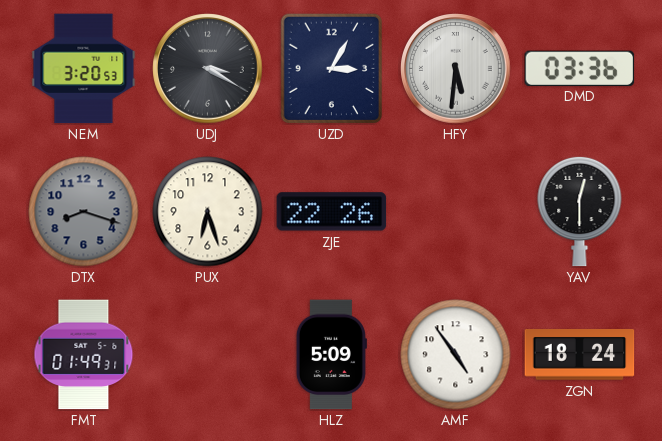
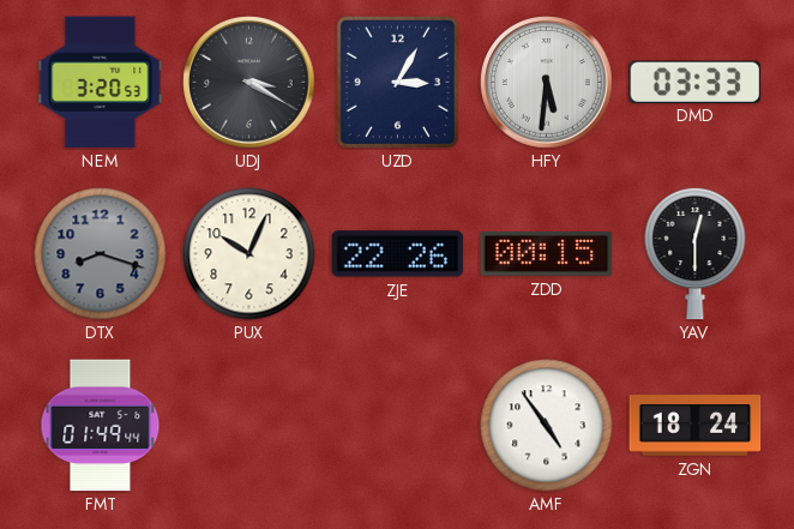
DMD: 03:36 -> 03:33 (696, 82)
PUX: 6:27 -> 10:04 (249, 254)
ZDD: none -> 00:15 (547, 254)
FMT: 01:49:31 -> 01:49:44 (101, 426)
HLZ: 5:09 -> none (331, 355)
